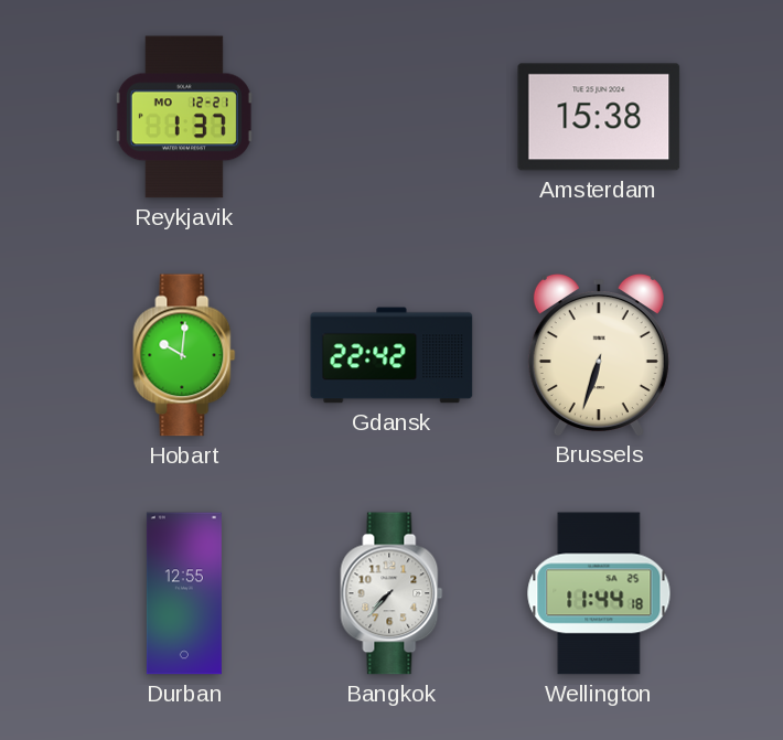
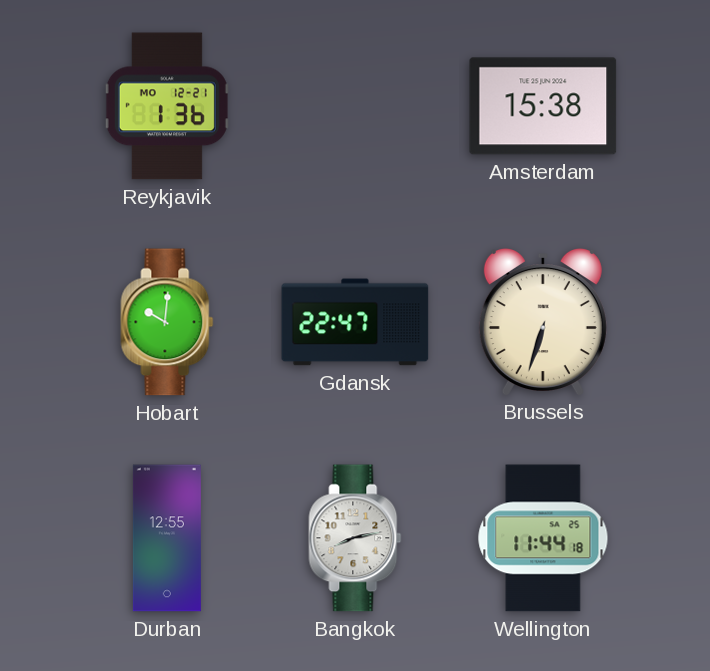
Reykjavik: 1:37 -> 1:36 (167, 106)
Gdansk: 22:42 -> 22:47 (355, 322)
Bangkok: 7:37 -> 8:13 (355, 538)
